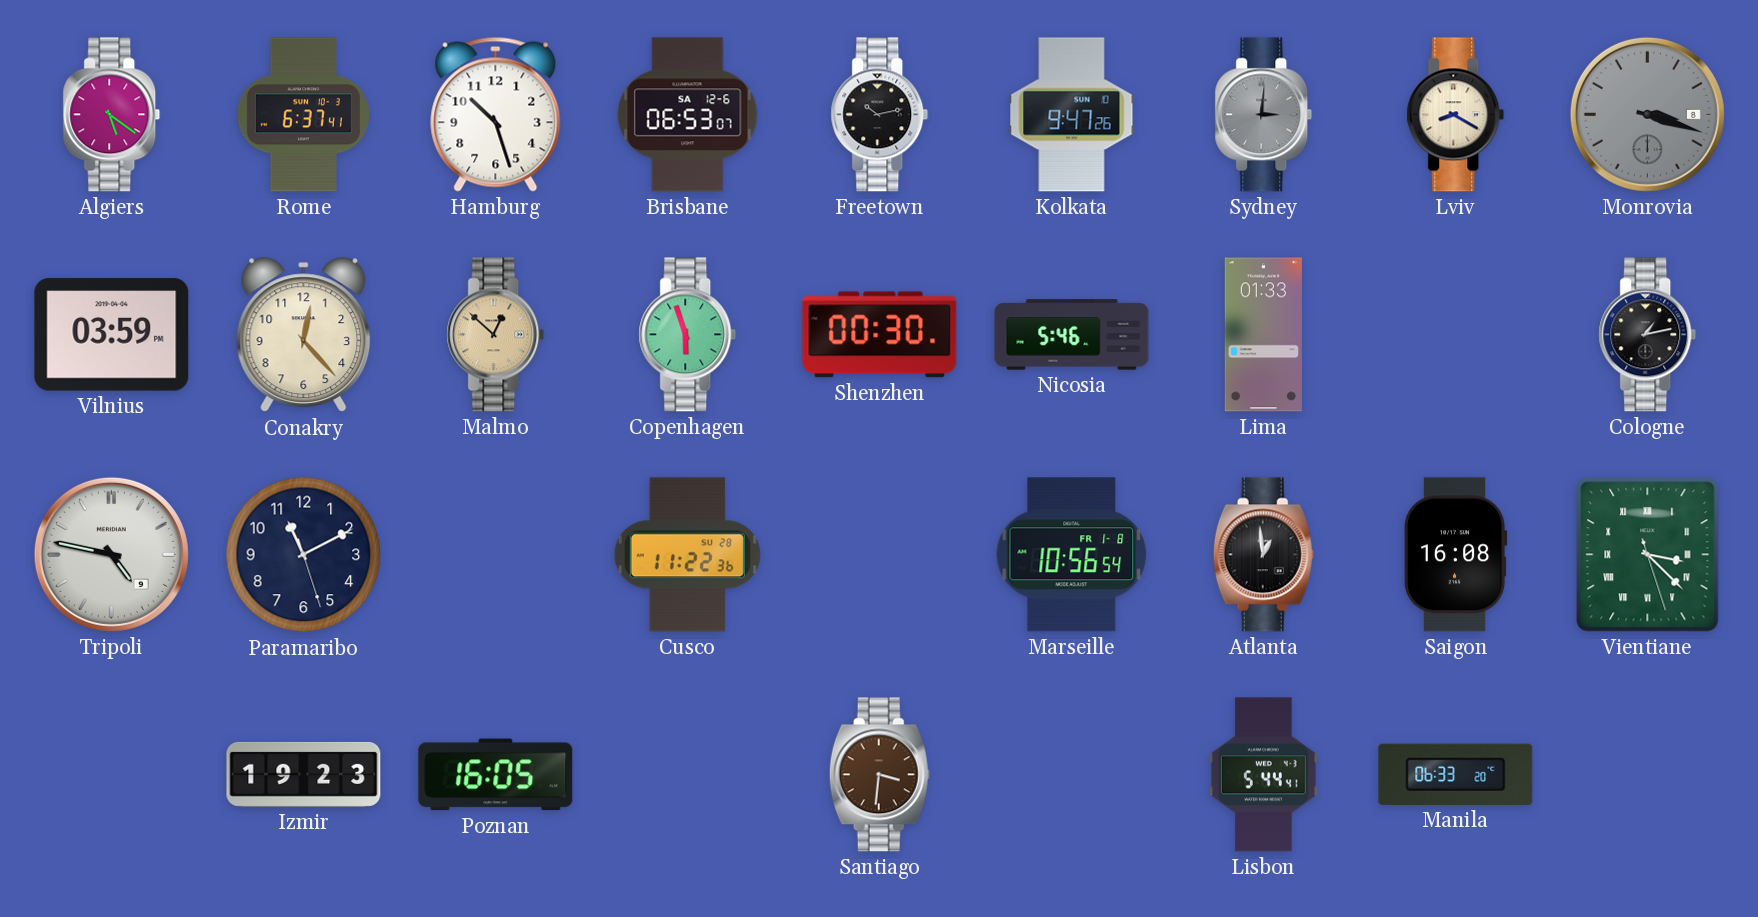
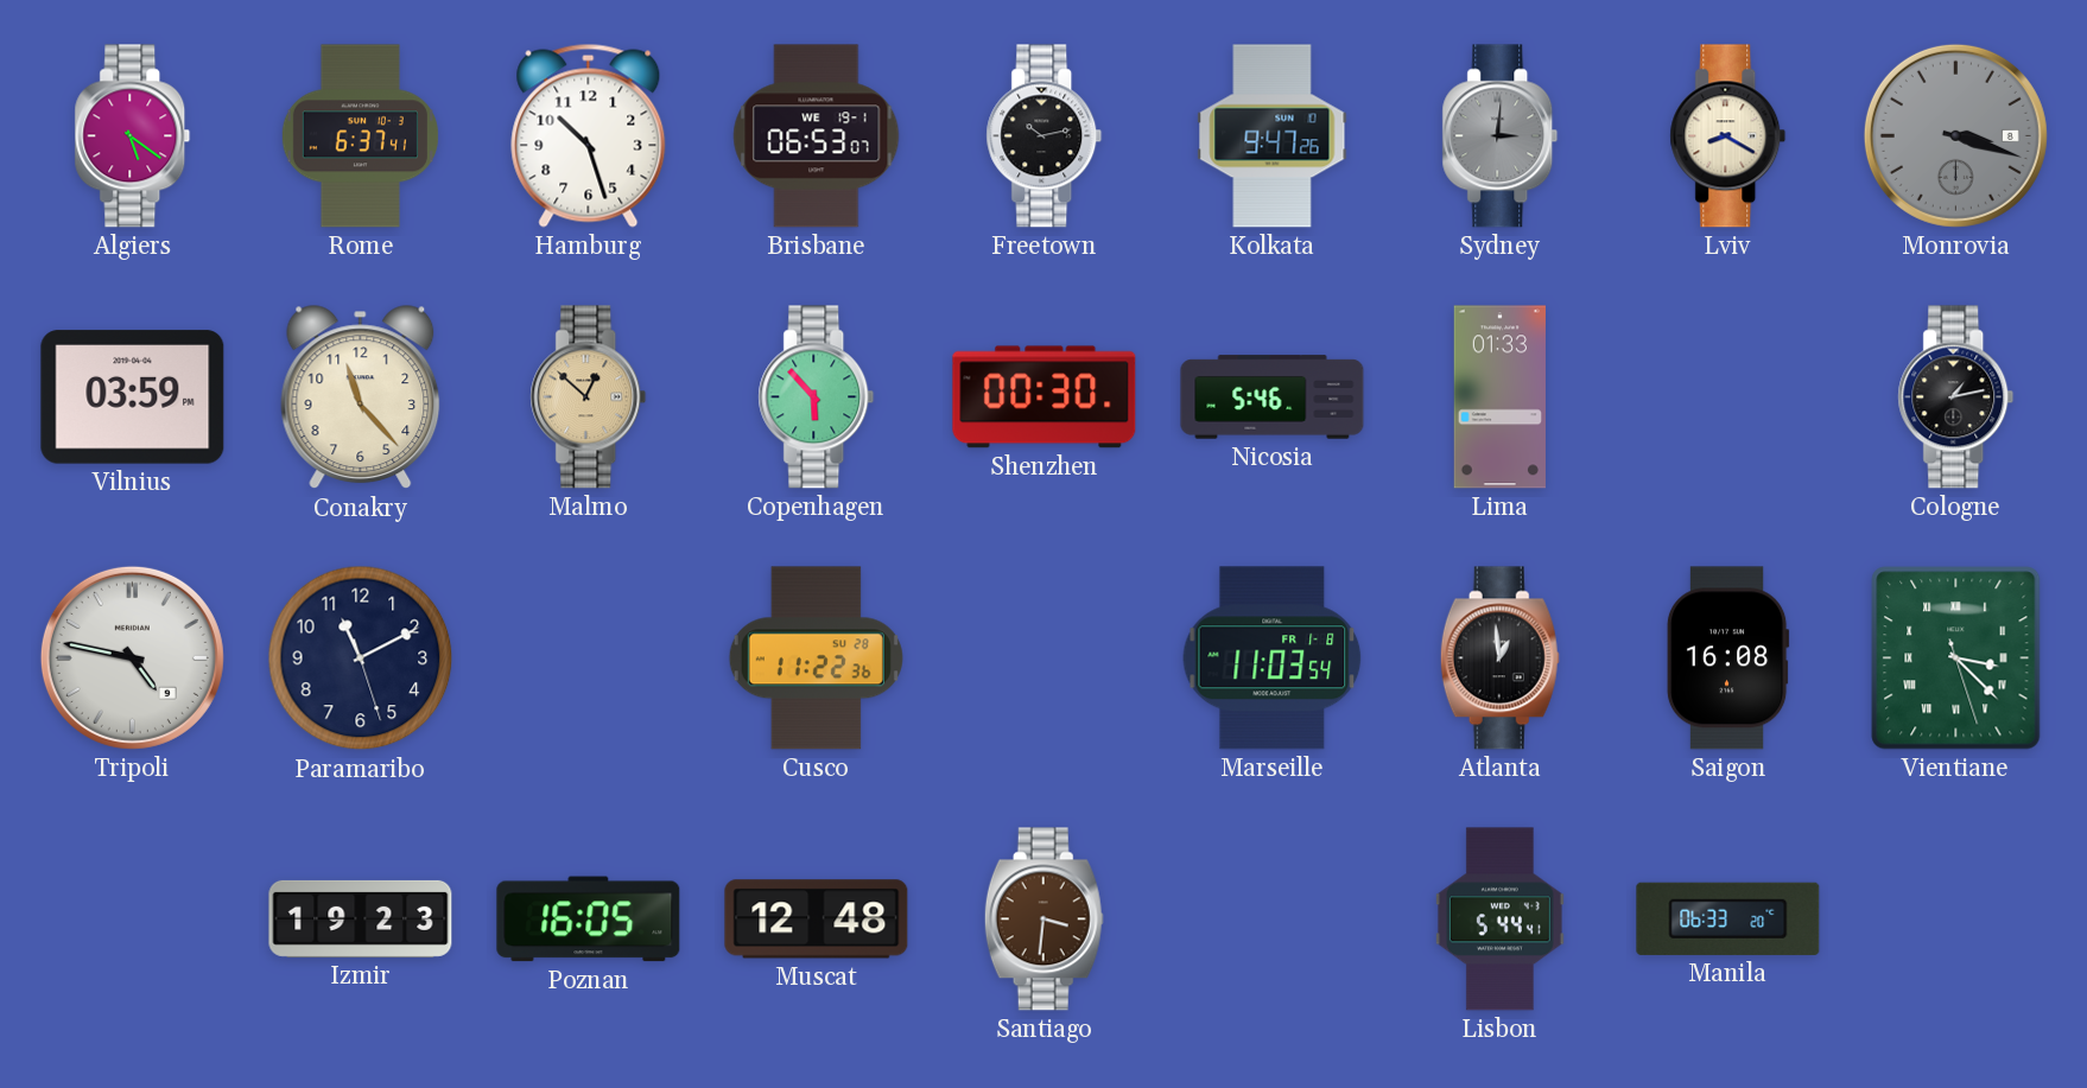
Brisbane date: SA 12-6 -> WE 19-1 (817, 136)
Conakry: 12:23 -> 11:23 (361, 397)
Copenhagen: 5:57 -> 5:53 (817, 397)
Marseille: 10:56 -> 11:03 (1273, 658)
Muscat: none -> 12:48 (817, 920)
